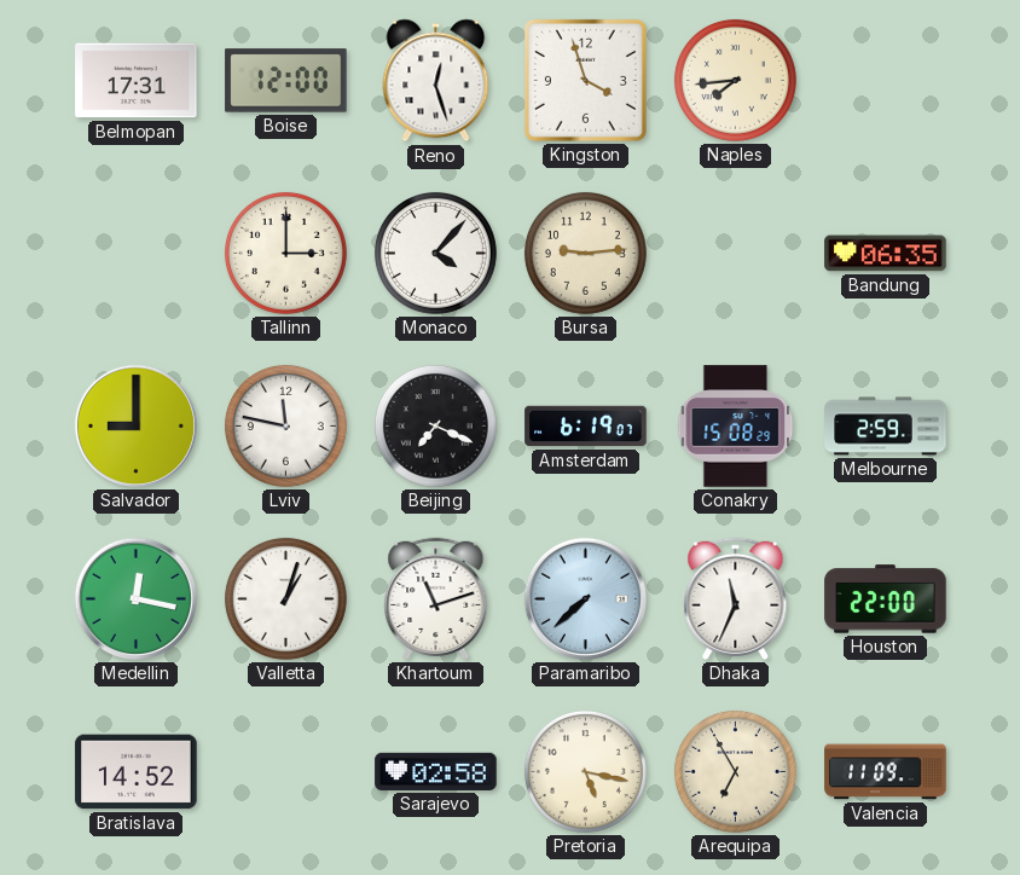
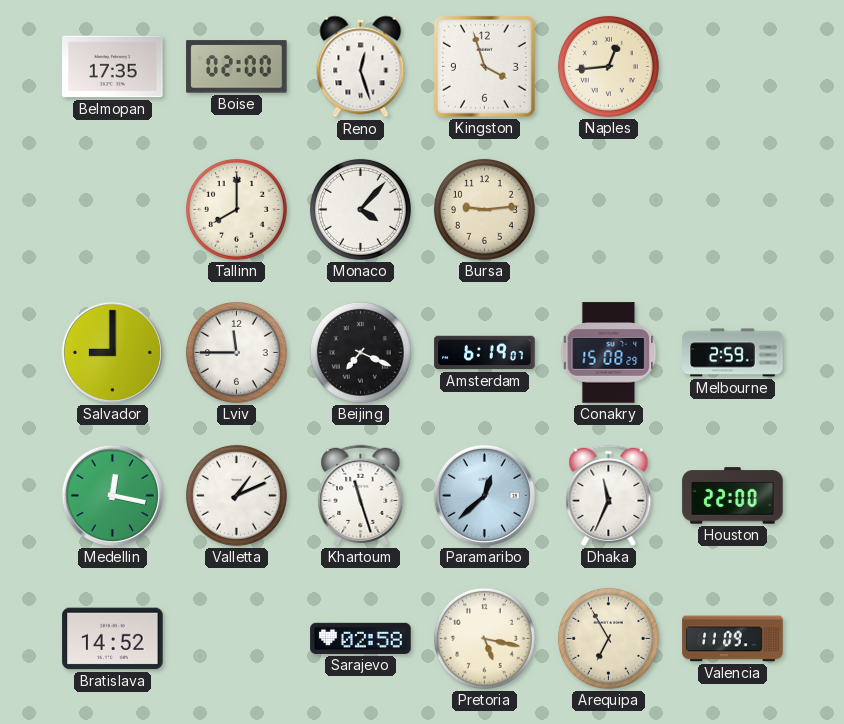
Belmopan: 17:31 -> 17:35 (113, 67)
Boise: 12:00 -> 02:00 (237, 67)
Naples: 7:44 -> 12:44 (608, 66)
Tallinn: 3:00 -> 8:00 (236, 209)
Bandung: 06:35 -> none (886, 254)
Lviv: 11:47 -> 11:45 (236, 352)
Valletta: 1:03 -> 1:11 (236, 495)
Khartoum: 11:12 -> 11:27 (361, 495)
Paramaribo: 7:38 -> 12:38 (484, 495)
